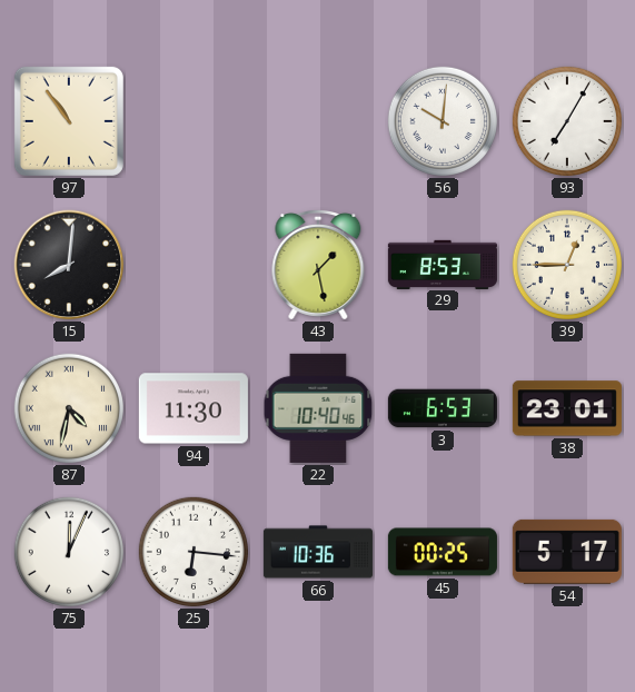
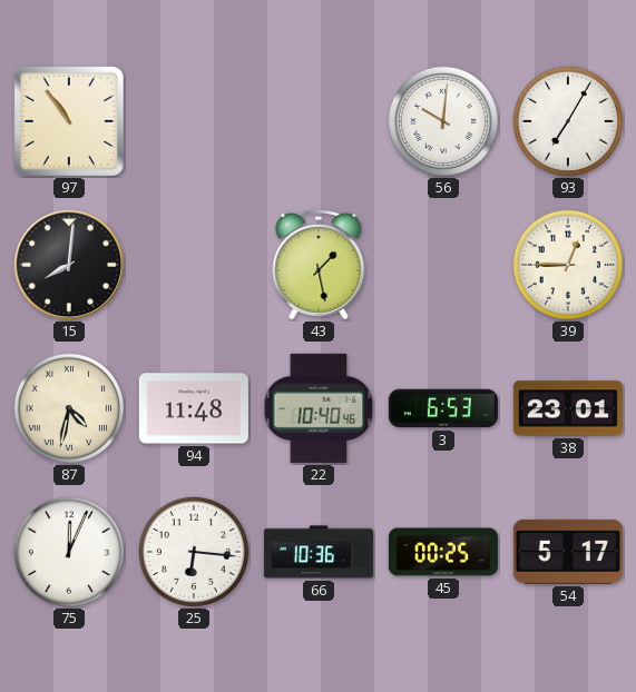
29: 8:53 -> none (443, 264)
94: 11:30 -> 11:48 (194, 408)
